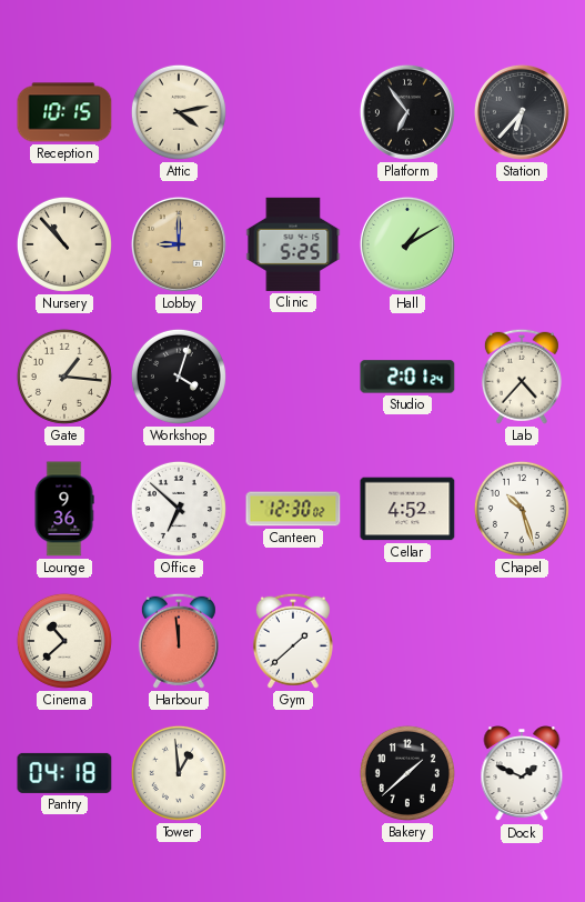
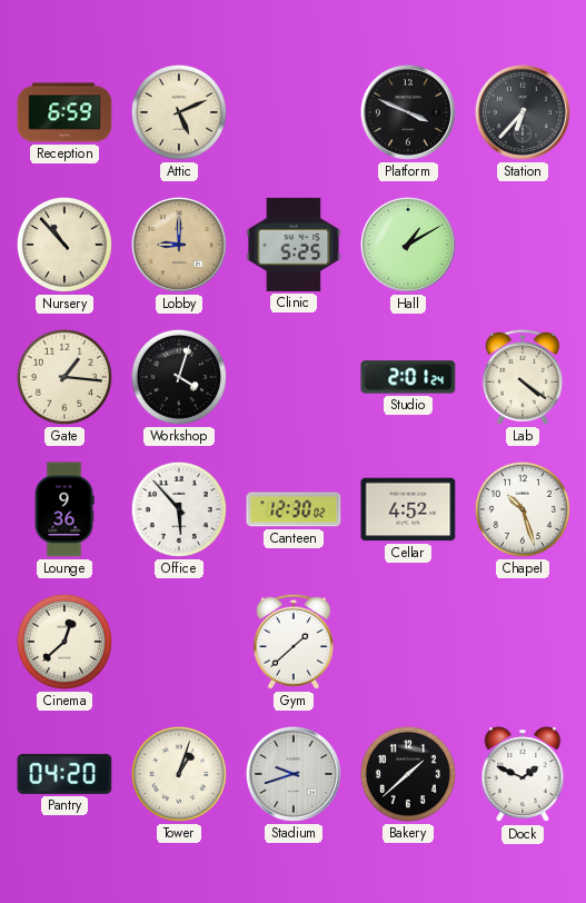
Reception: 10:15 -> 6:59 (64, 112)
Attic: 4:13 -> 5:11 (179, 112)
Platform: 6:54 -> 3:49 (408, 112)
Lab: 4:37 -> 4:21 (523, 377)
Office: 6:52 -> 5:53 (179, 509)
Cinema: 10:38 -> 12:38 (64, 642)
Harbour: 11:59 -> none (179, 641)
Pantry: 04:18 -> 04:20 (64, 774)
Tower: 12:59 -> 1:03 (179, 774)
Stadium: none -> 9:42 (294, 774)
